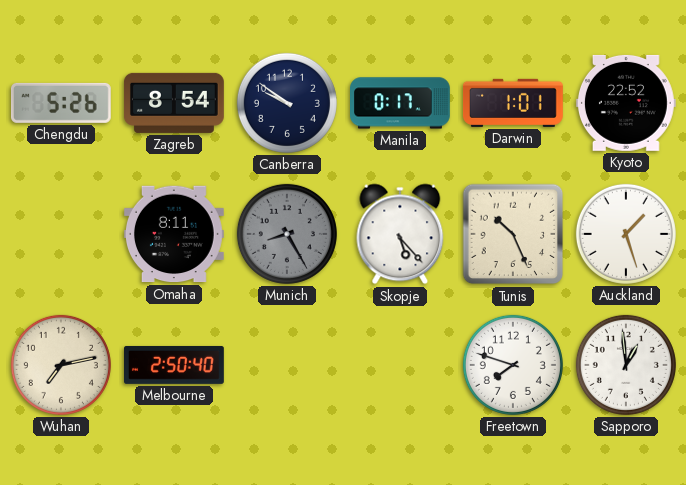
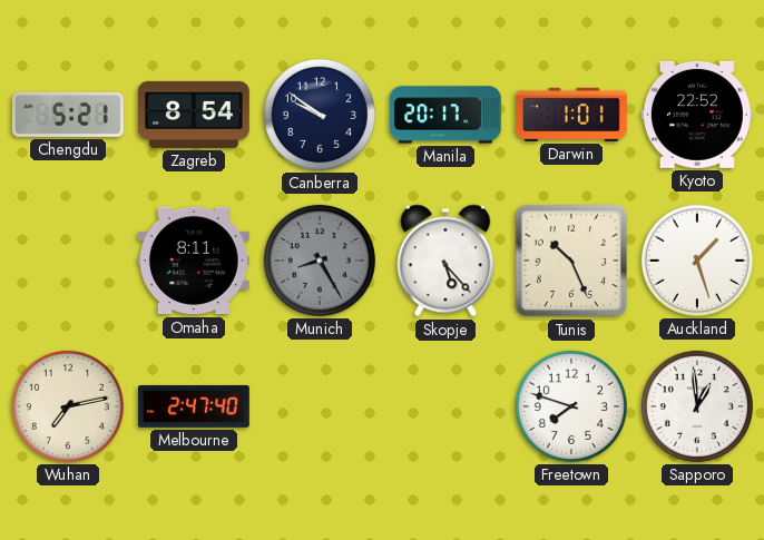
Chengdu: 5:26 -> 5:21 (68, 115)
Manila: 0:17 -> 20:17 (447, 115)
Melbourne: 2:50 -> 2:47 (195, 406)
